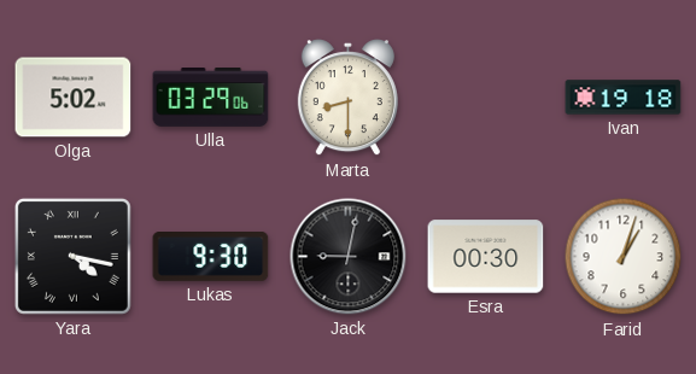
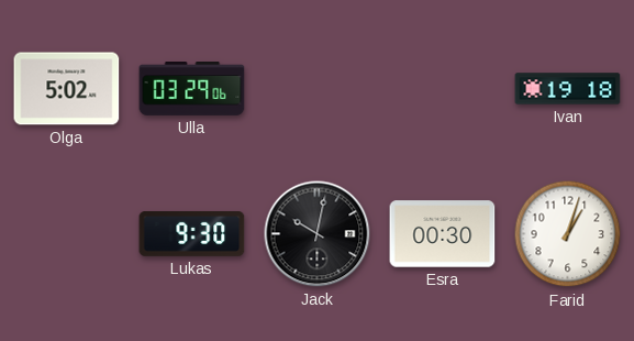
Marta: 8:30 -> none (347, 98)
Yara: 4:17 -> none (72, 256)
Jack: 9:02 -> 10:02 (318, 234)
